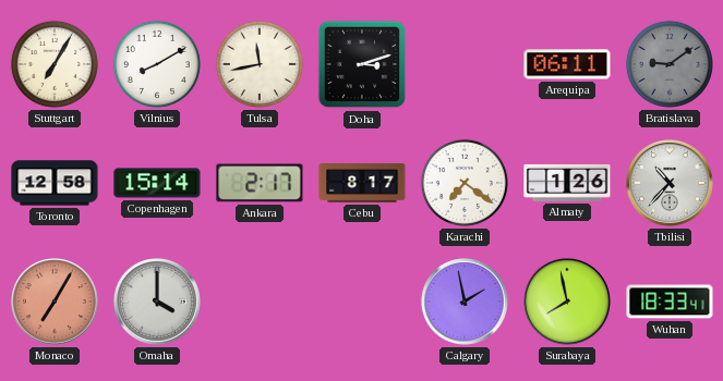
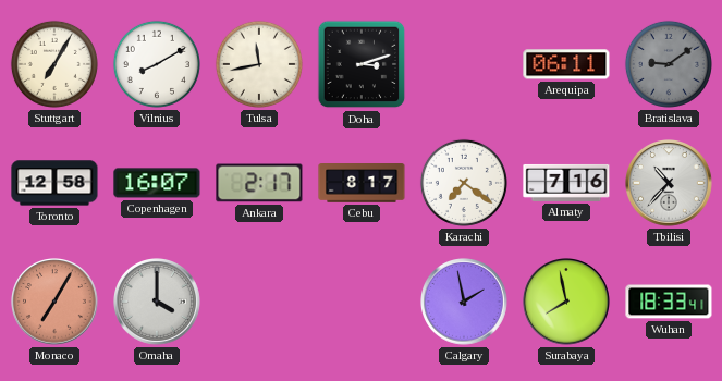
Copenhagen: 15:14 -> 16:07 (157, 183)
Almaty: 1:26 -> 7:16 (566, 183)
